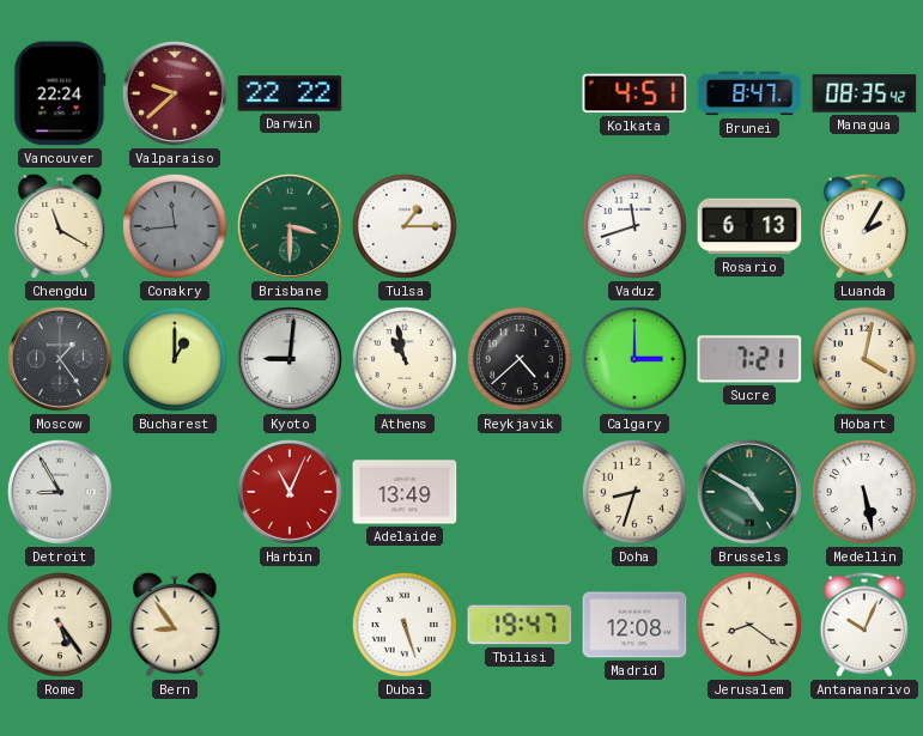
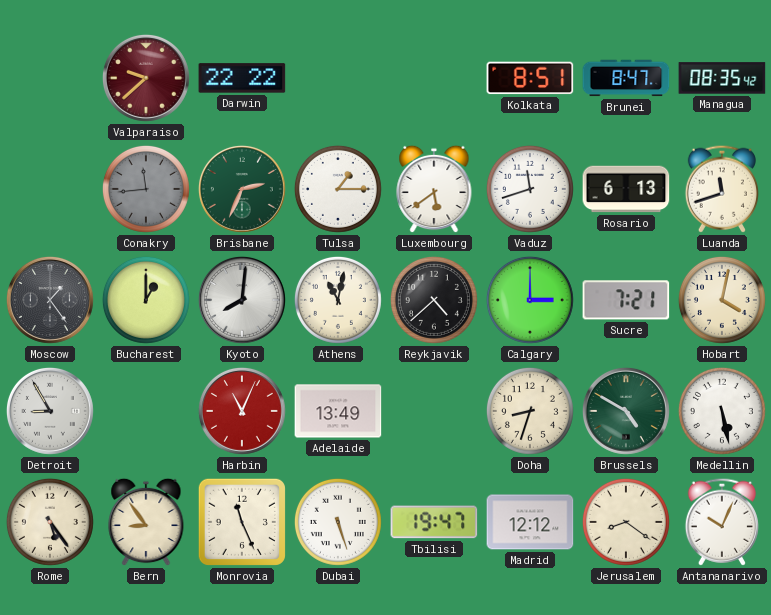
Vancouver: 22:24 -> none (60, 93)
Kolkata: 4:51 -> 8:51 (530, 78)
Chengdu: 11:20 -> none (60, 226)
Brisbane: 3:30 -> 2:34 (242, 189)
Luxembourg: none -> 5:39 (434, 189)
Luanda: 2:05 -> 11:42 (722, 189)
Kyoto: 9:01 -> 8:01 (242, 300)
Athens: 10:58 -> 11:02 (338, 300)
Monrovia: none -> 11:26 (242, 522)
Madrid: 12:08 -> 12:12 (530, 522)
